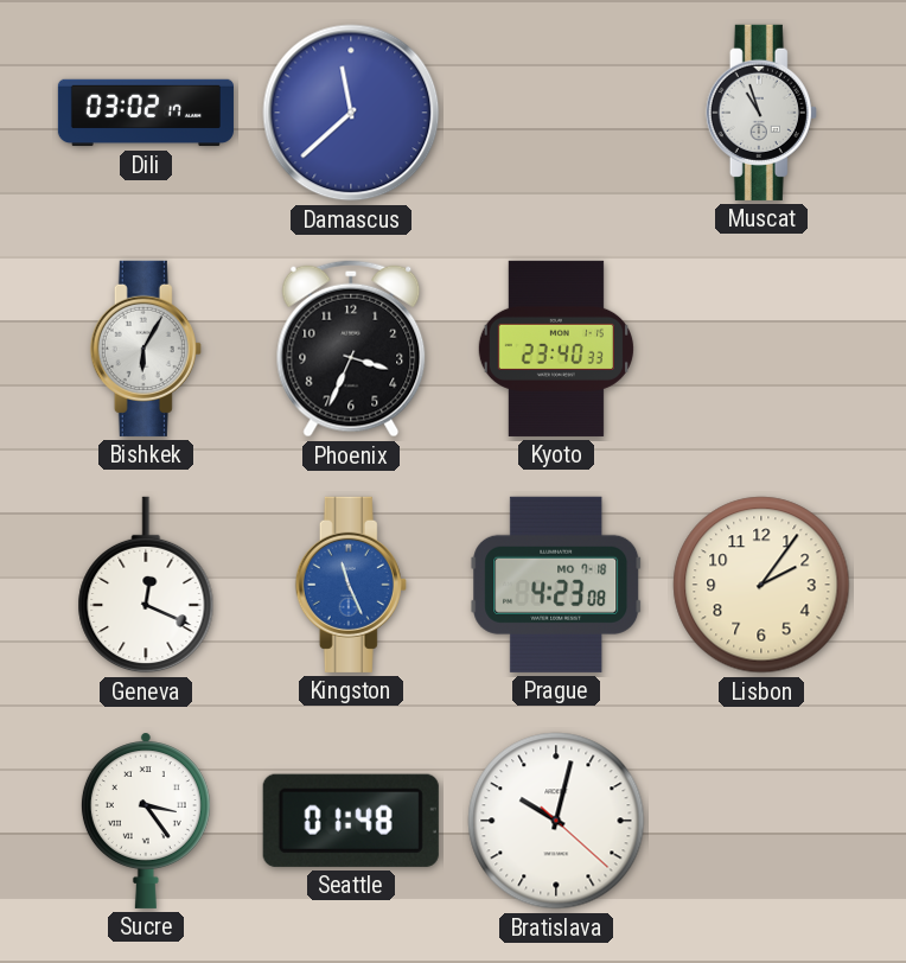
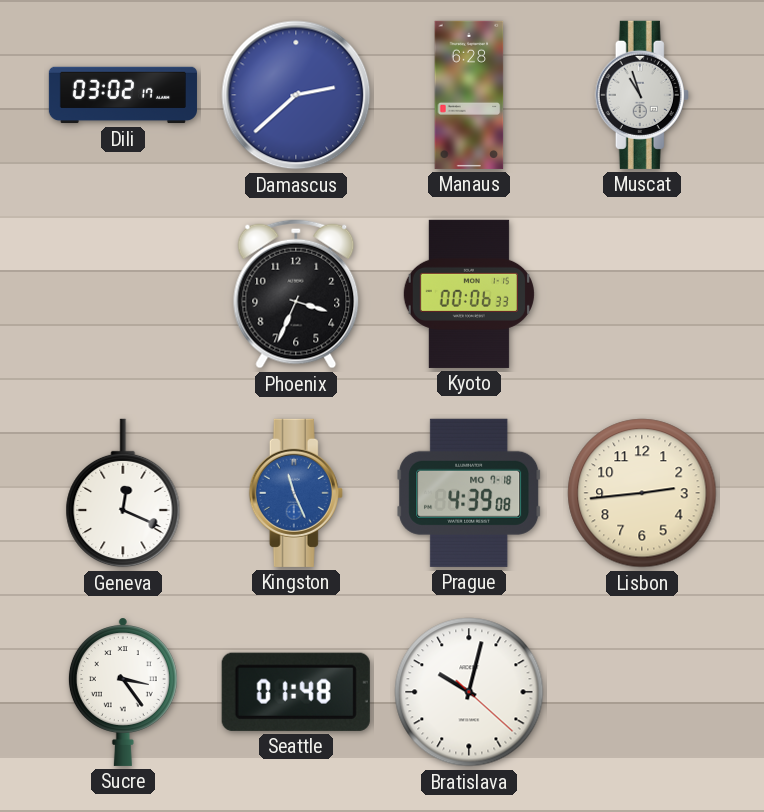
Damascus: 11:38 -> 2:38 (296, 95)
Manaus: none -> 6:28 (469, 95)
Bishkek: 6:05 -> none (146, 349)
Kyoto: 23:40 -> 00:06 (469, 294)
Prague: 4:23 -> 4:39 (469, 493)
Lisbon: 2:06 -> 2:44 (642, 493)
